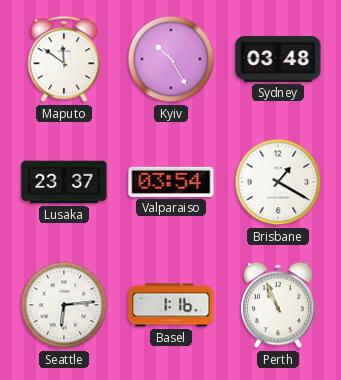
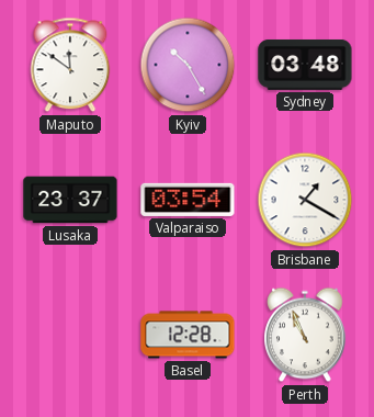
Seattle: 6:14 -> none (64, 305)
Basel: 1:16 -> 12:28 (188, 335)
